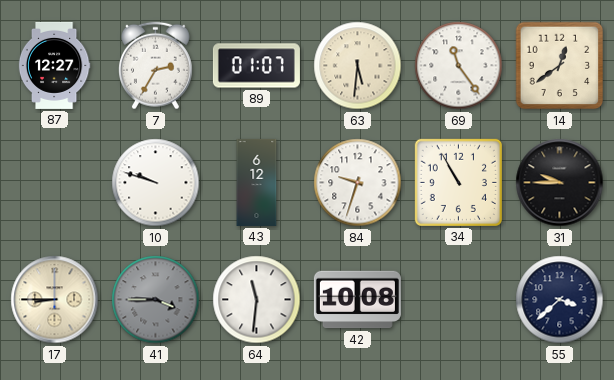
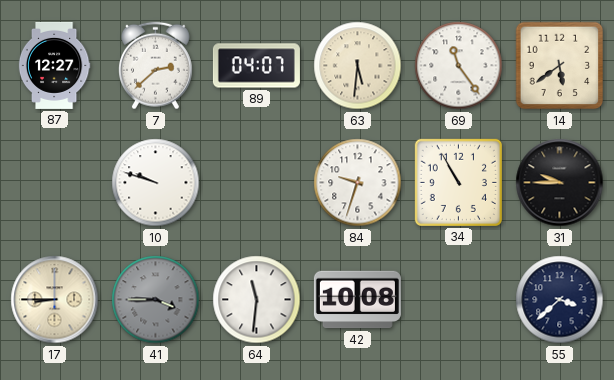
7: 2:35 -> 2:38 (155, 66)
89: 01:07 -> 04:07 (256, 66)
14: 12:39 -> 5:39 (560, 66)
43: 6:12 -> none (257, 182)
